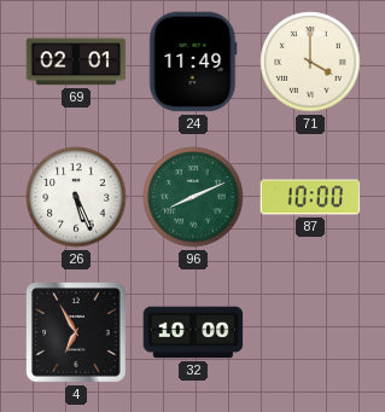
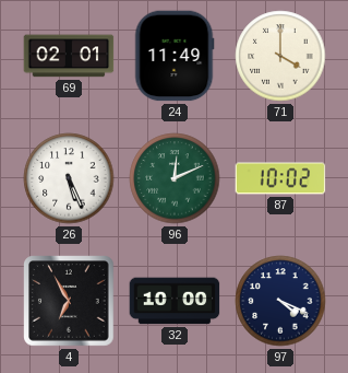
96: 8:11 -> 12:11 (175, 178)
87: 10:00 -> 10:02 (280, 178)
97: none -> 4:19 (280, 301)
